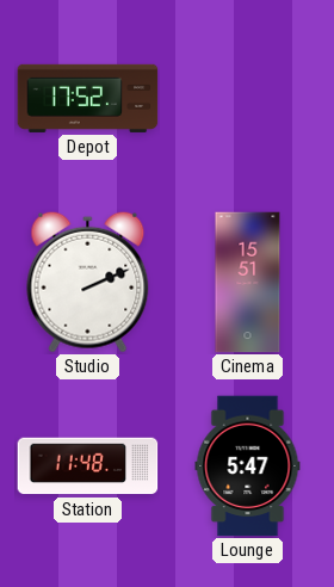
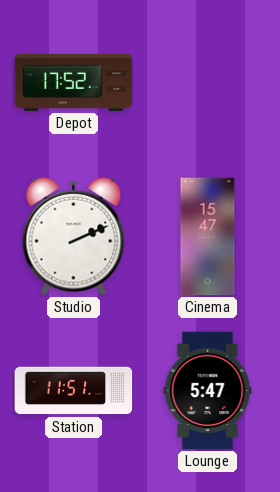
Cinema: 15:51 -> 15:47 (208, 237)
Station: 11:48 -> 11:51 (74, 391)
